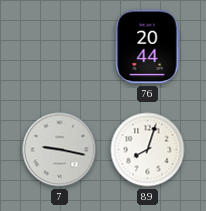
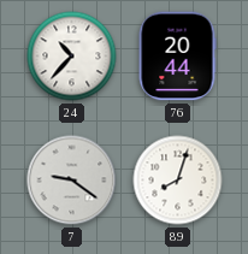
24: none -> 10:37 (72, 57)
7: 9:17 -> 9:21 (72, 181)
